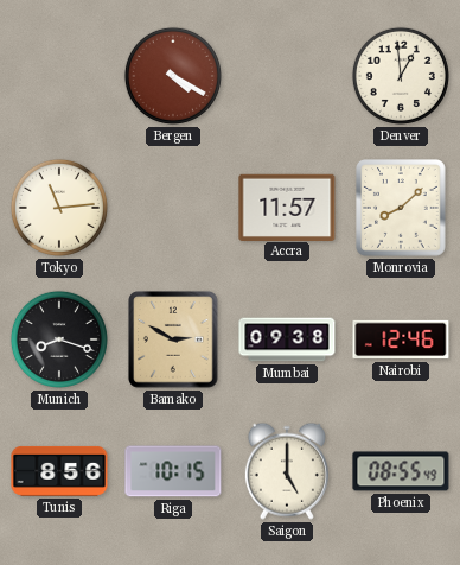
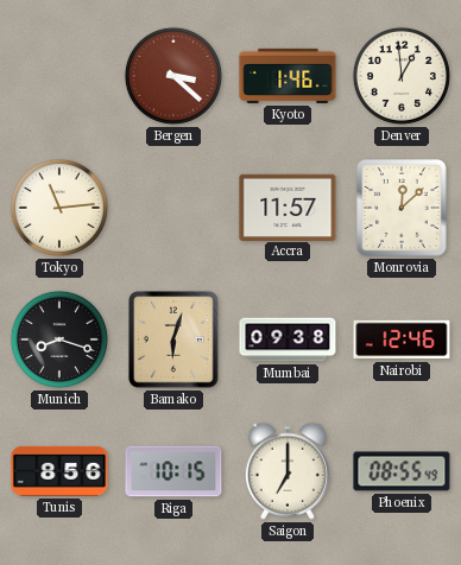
Bergen: 4:20 -> 3:22 (173, 76)
Kyoto: none -> 1:46 (288, 76)
Monrovia: 8:08 -> 12:08 (403, 208)
Bamako: 2:50 -> 6:03 (173, 339)
Saigon: 5:00 -> 7:00 (288, 471)
